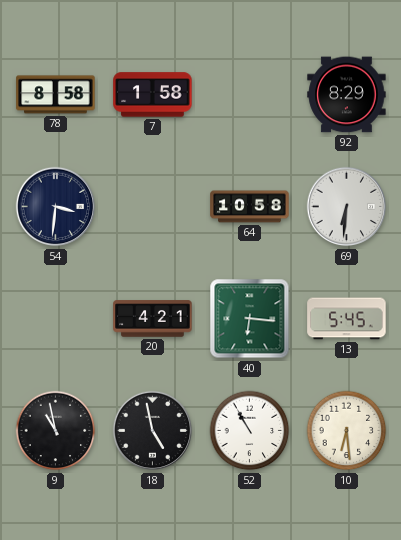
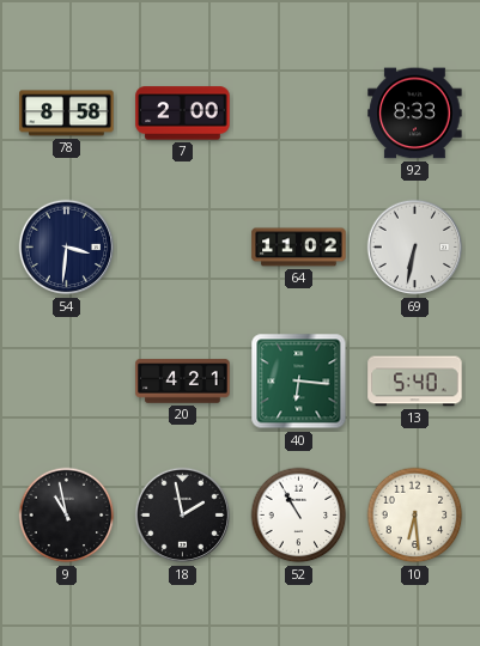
7: 1:58 -> 2:00 (183, 114)
92: 8:29 -> 8:33 (415, 114)
64: 10:58 -> 11:02 (299, 248)
69: 6:31 -> 6:32 (415, 248)
13: 5:45 -> 5:40 (415, 382)
18: 4:58 -> 1:58 (183, 516)
